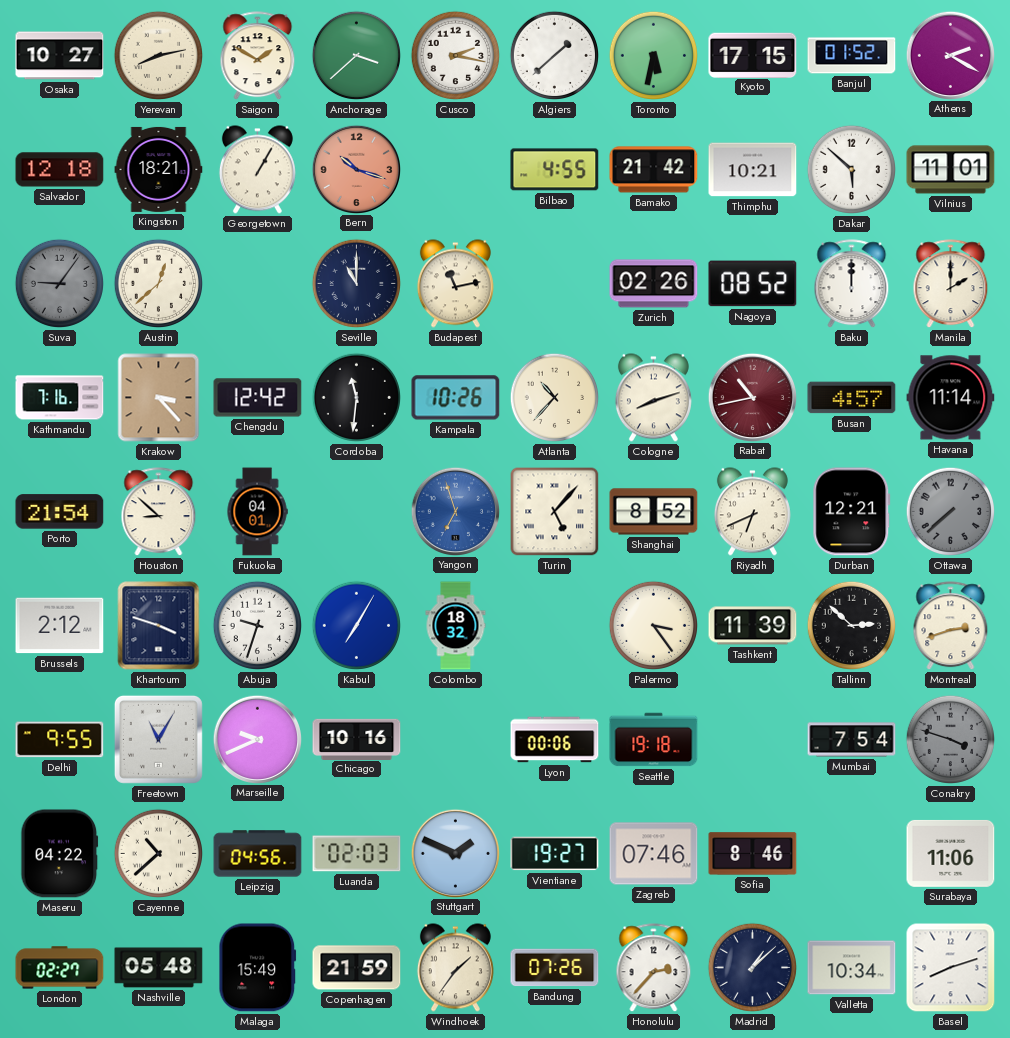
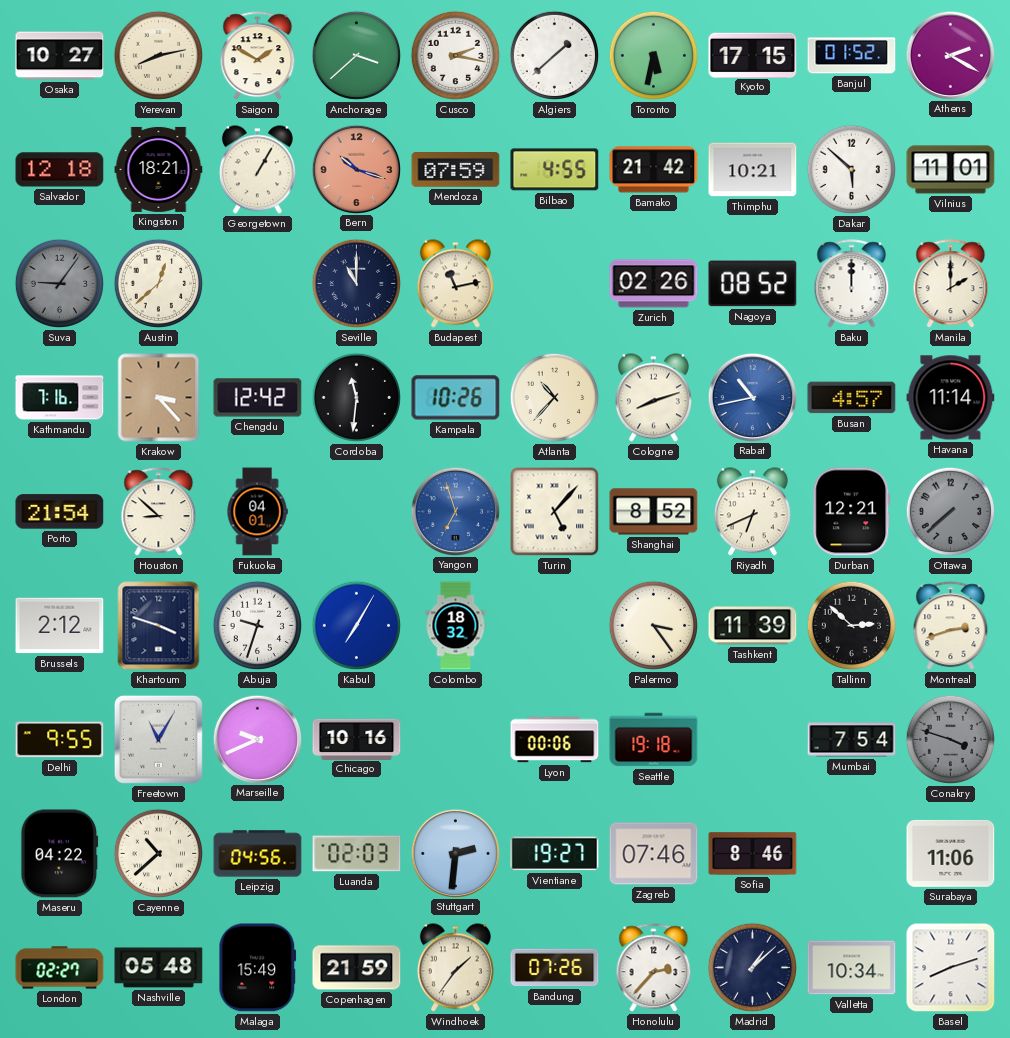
Mendoza: none -> 07:59 (456, 170)
Rabat dial: burgundy -> blue (752, 397)
Stuttgart: 1:49 -> 2:31 (455, 853)
